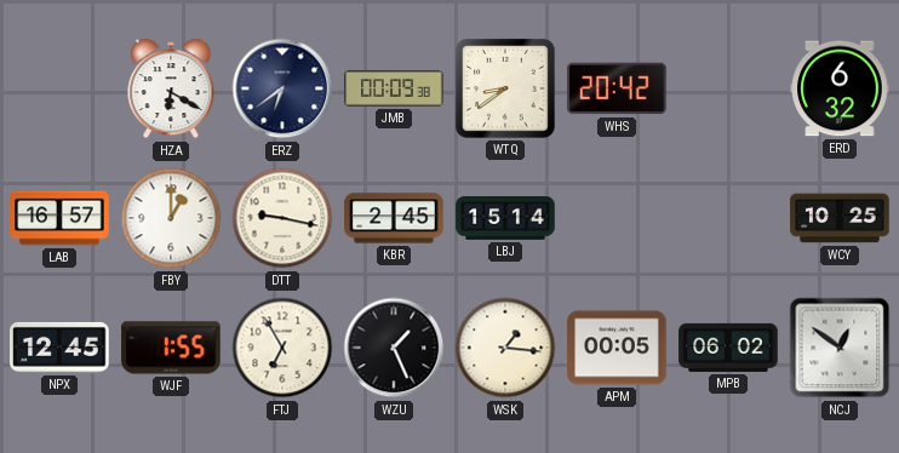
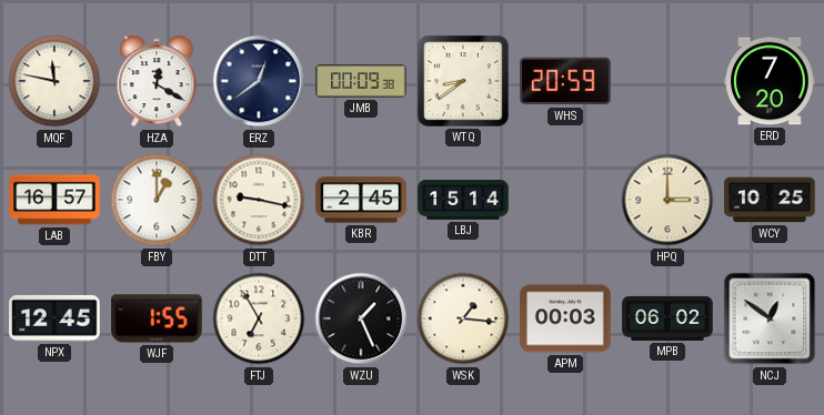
MQF: none -> 11:47 (54, 81)
HZA: 6:20 -> 12:20 (157, 81)
ERZ: 6:39 -> 12:39 (259, 81)
WHS: 20:42 -> 20:59 (565, 81)
ERD: 6:32 -> 7:20 (770, 81)
HPQ: none -> 3:00 (667, 200)
APM: 00:05 -> 00:03 (565, 318)
